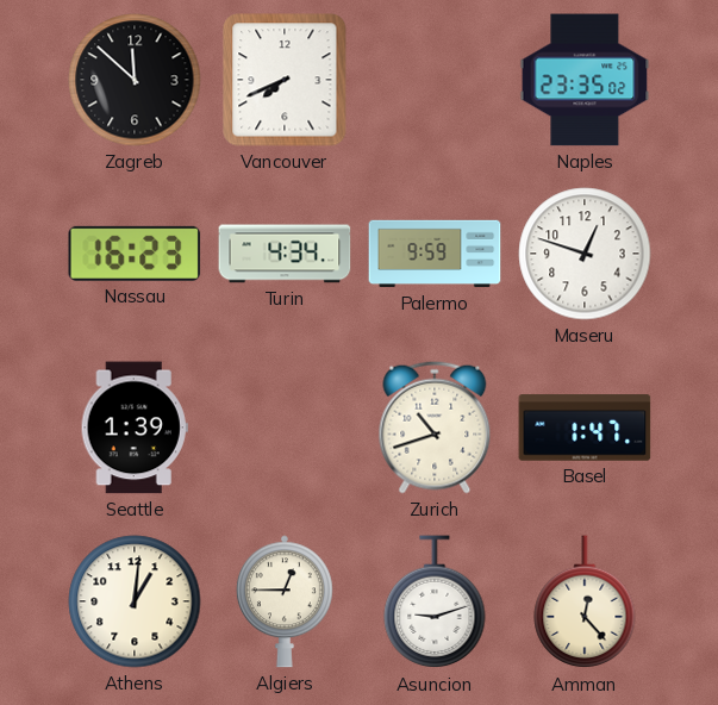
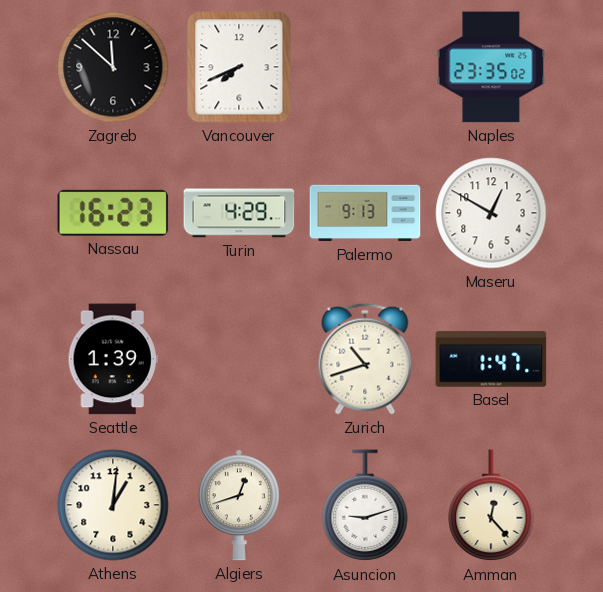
Turin: 4:34 -> 4:29 (239, 213)
Palermo: 9:59 -> 9:13 (365, 213)
Maseru: 12:48 -> 12:50 (491, 213)
Algiers: 12:45 -> 12:42 (239, 505)
